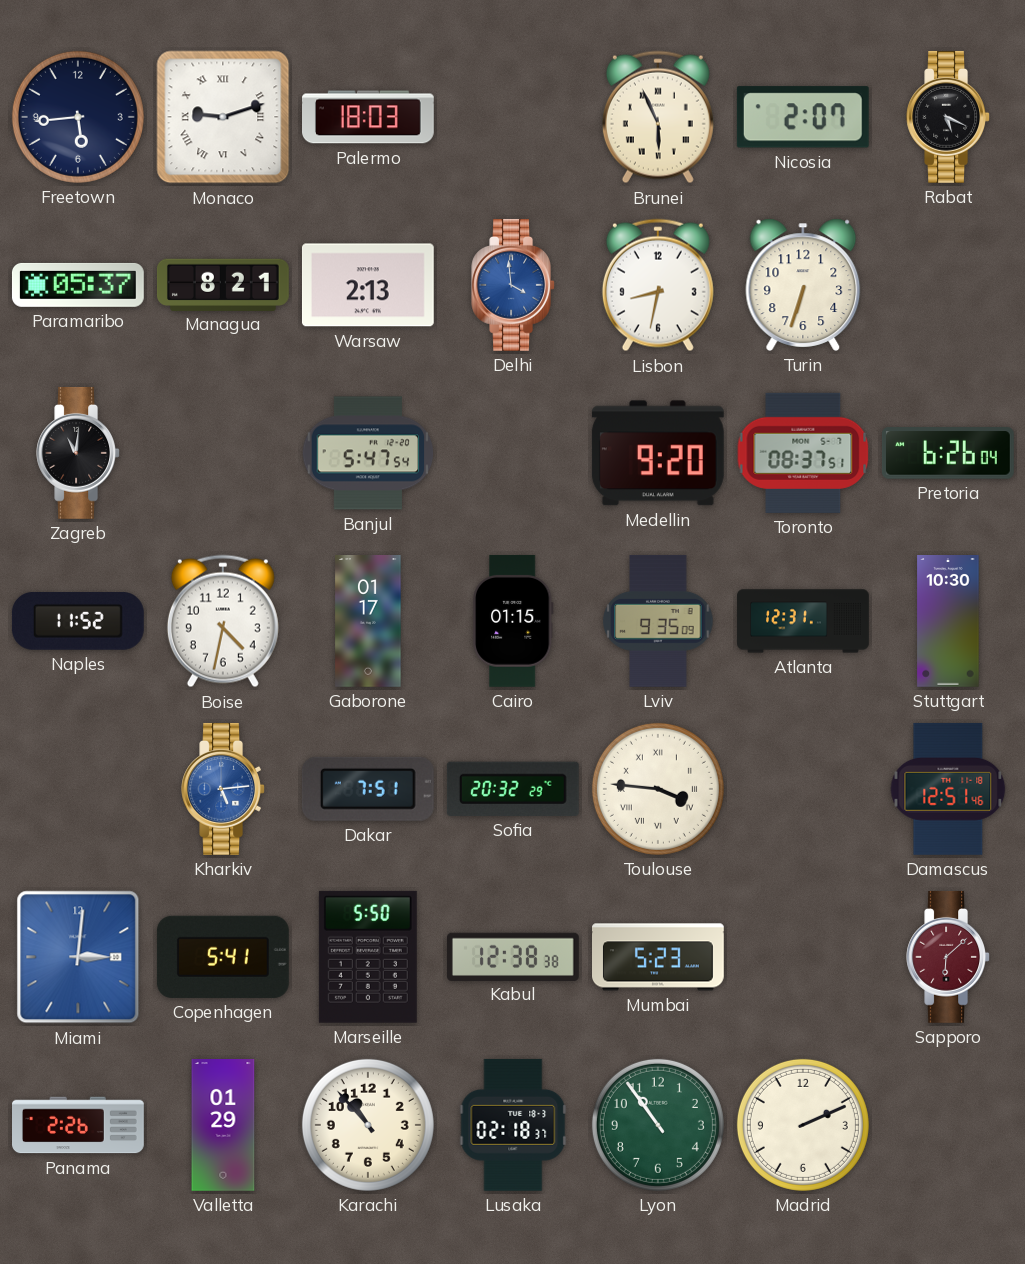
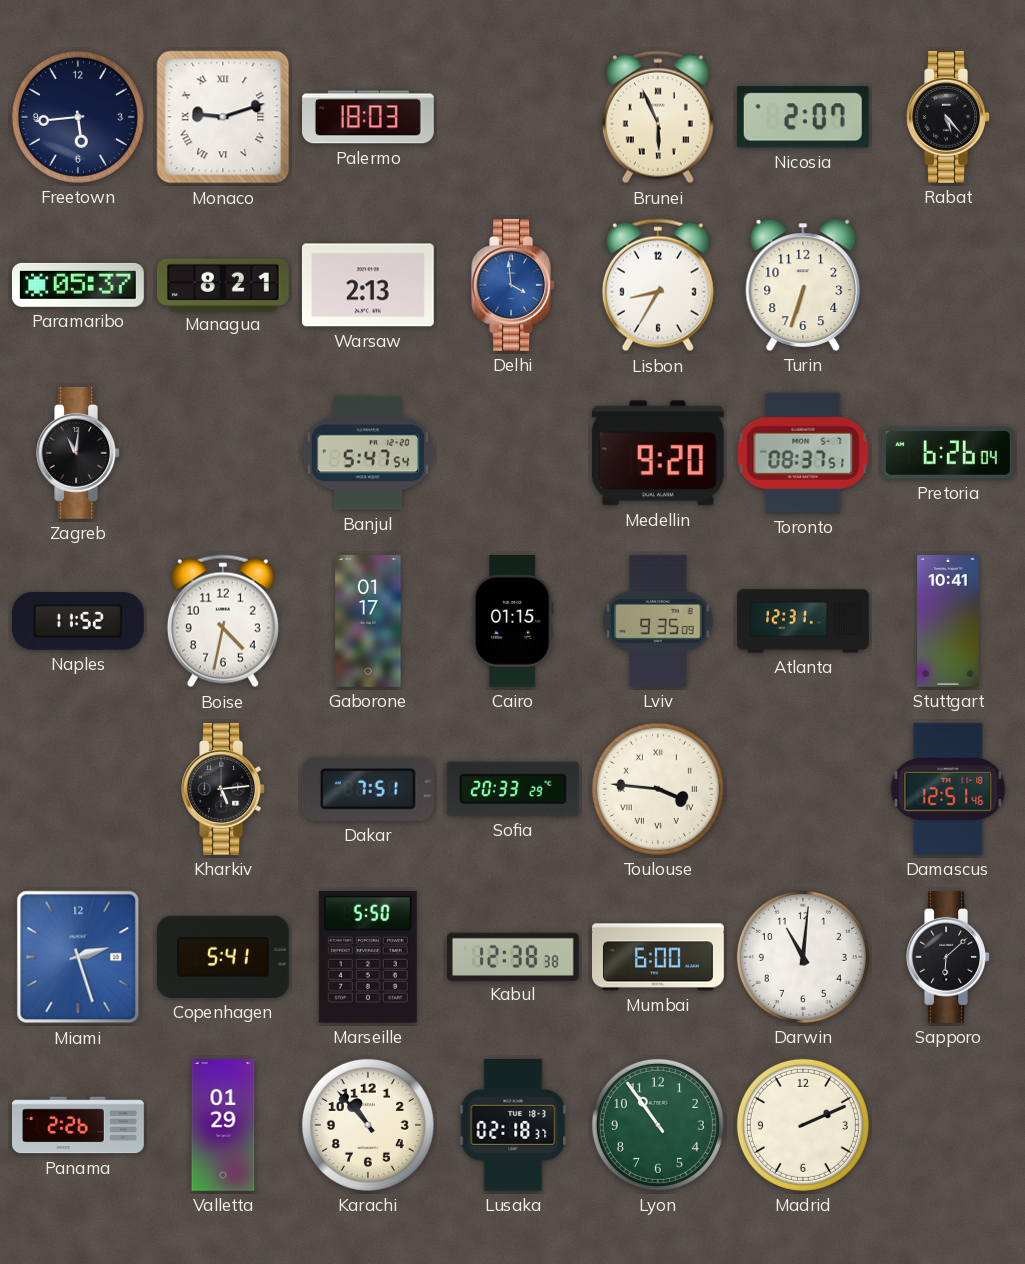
Rabat: 5:19 -> 5:23 (948, 117)
Lisbon: 8:32 -> 8:35 (658, 285)
Stuttgart: 10:30 -> 10:41 (948, 622)
Kharkiv dial: blue -> black (223, 789)
Sofia: 20:32 -> 20:33 (513, 789)
Miami: 3:01 -> 2:27 (78, 957)
Mumbai: 5:23 -> 6:00 (659, 957)
Darwin: none -> 11:01 (803, 957)
Sapporo dial: burgundy -> black (948, 957)
